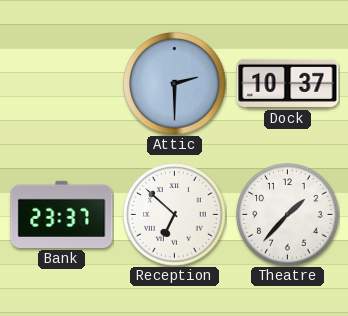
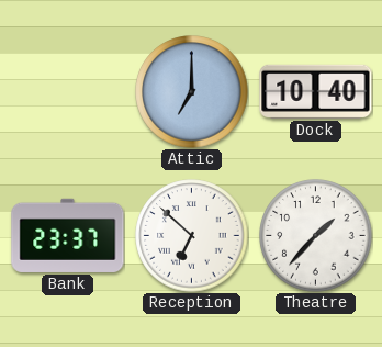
Attic: 2:30 -> 7:00 (192, 92)
Dock: 10:37 -> 10:40 (316, 91)
